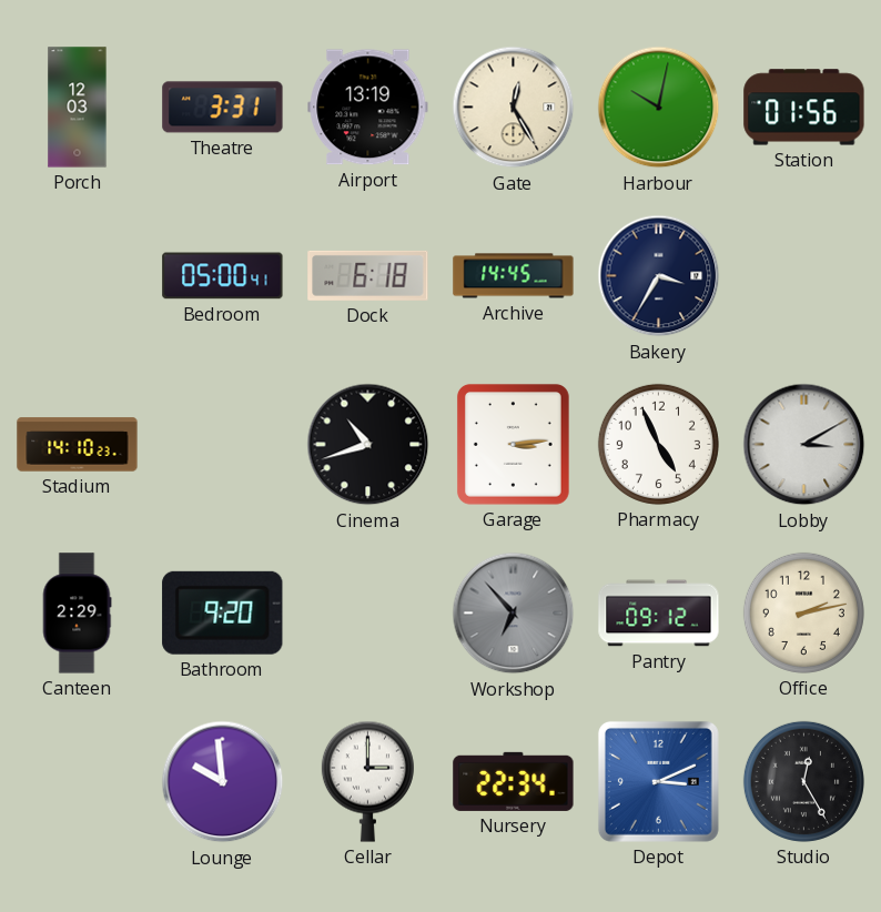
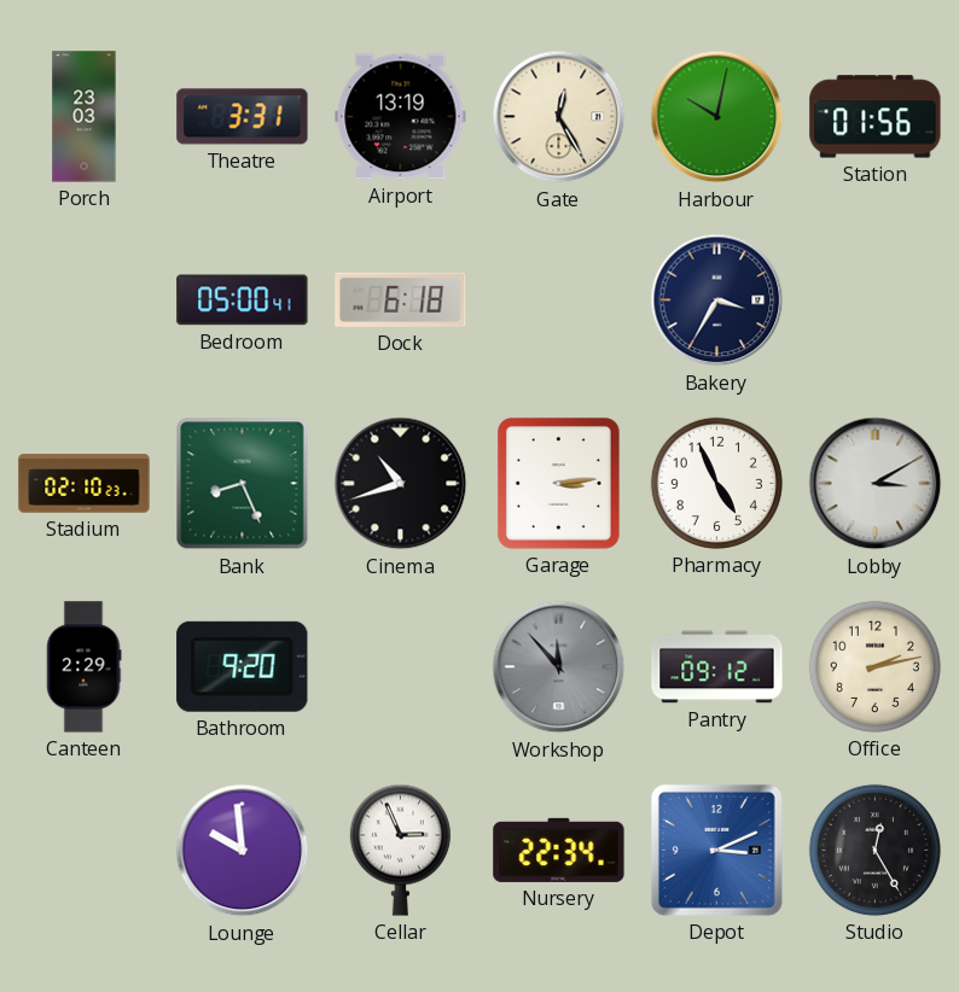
Porch: 12:03 -> 23:03 (85, 117)
Archive: 14:45 -> none (514, 276)
Stadium: 14:10 -> 02:10 (85, 484)
Bank: none -> 8:26 (243, 484)
Workshop: 6:53 -> 11:53 (559, 667)
Cellar: 3:00 -> 2:56 (400, 850)
